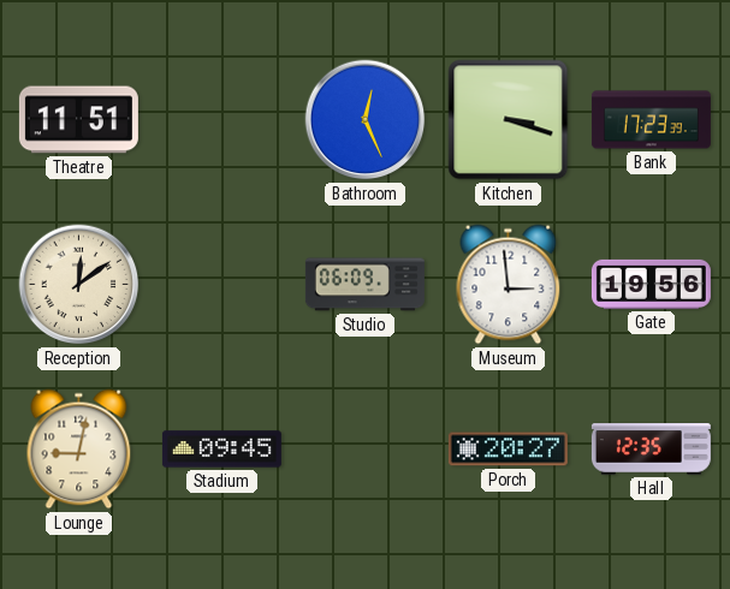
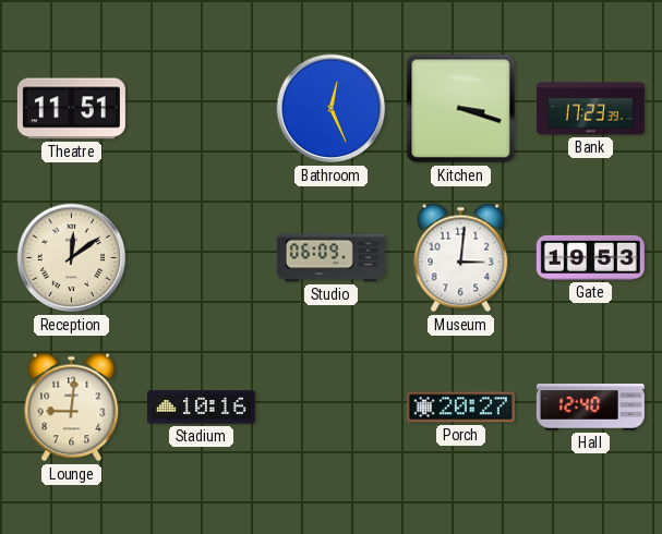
Museum: 2:59 -> 3:01 (461, 258)
Gate: 19:56 -> 19:53 (590, 257)
Lounge: 9:02 -> 9:01 (72, 408)
Stadium: 09:45 -> 10:16 (201, 408)
Hall: 12:35 -> 12:40 (590, 408)
